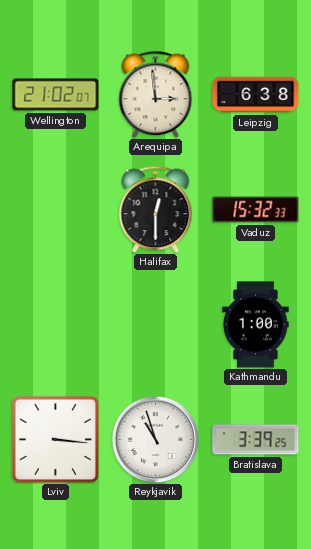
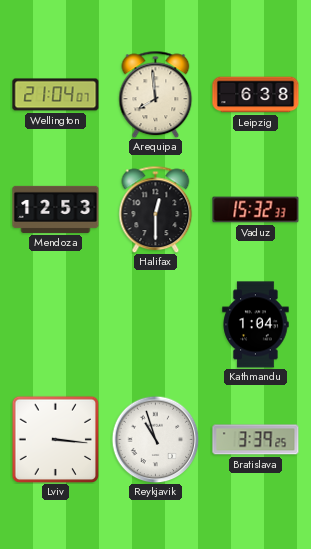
Wellington: 21:02 -> 21:04 (56, 95)
Arequipa: 2:59 -> 7:59 (156, 94)
Mendoza: none -> 12:53 (56, 209)
Kathmandu: 1:00 -> 1:04 (256, 325)
